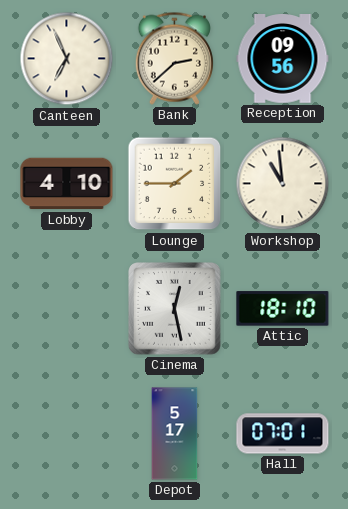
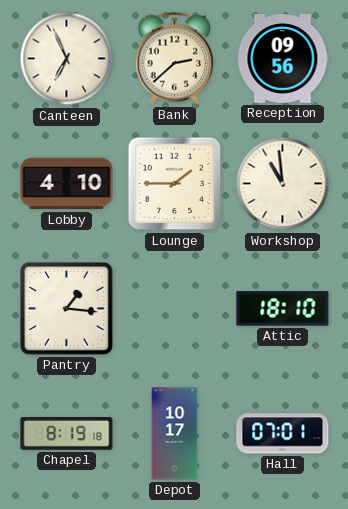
Pantry: none -> 1:16 (66, 308)
Cinema: 12:28 -> none (175, 309)
Chapel: none -> 8:19 (67, 434)
Depot: 5:17 -> 10:17 (175, 434)
